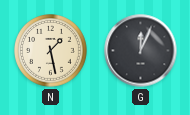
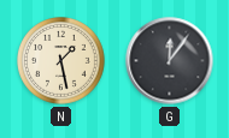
G: 12:04 -> 12:06 (170, 61)
